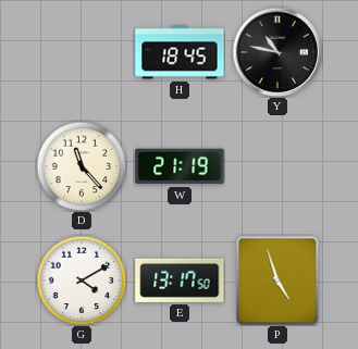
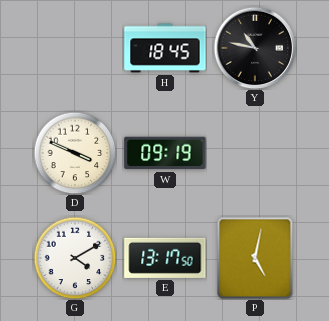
D: 11:23 -> 3:49 (75, 153)
W: 21:19 -> 09:19 (165, 153)
P: 4:57 -> 5:02 (255, 258)
